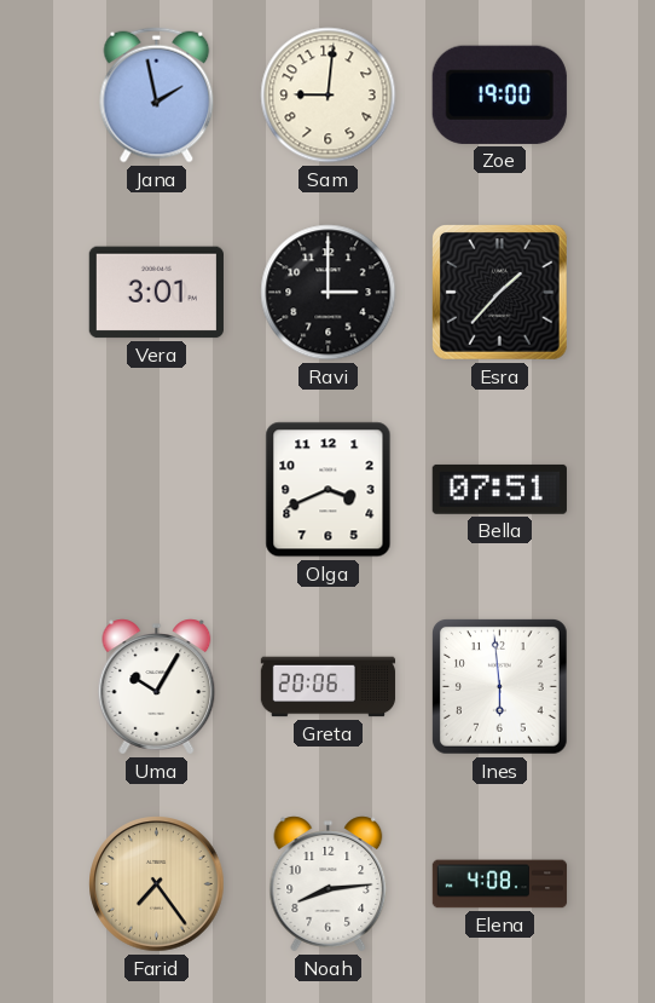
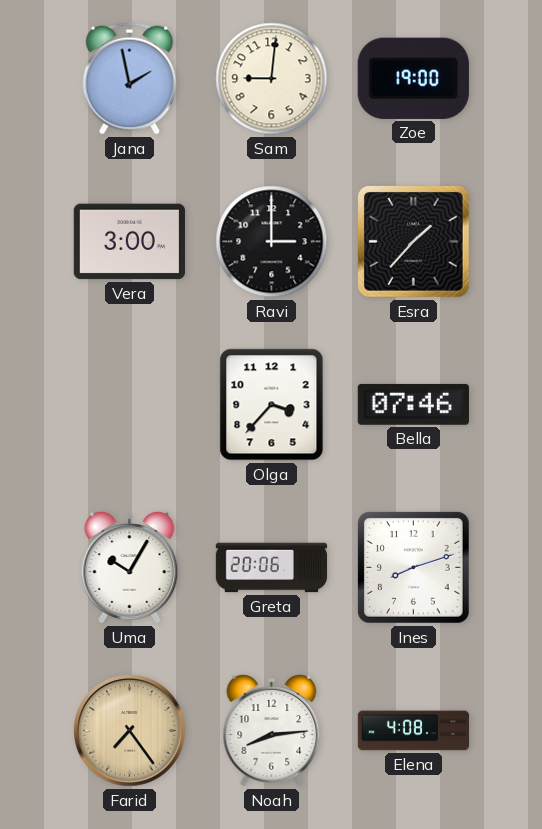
Vera: 3:01 -> 3:00 (129, 242)
Olga: 3:41 -> 3:37 (272, 405)
Bella: 07:51 -> 07:46 (413, 404)
Ines: 5:59 -> 8:12 (414, 568)
